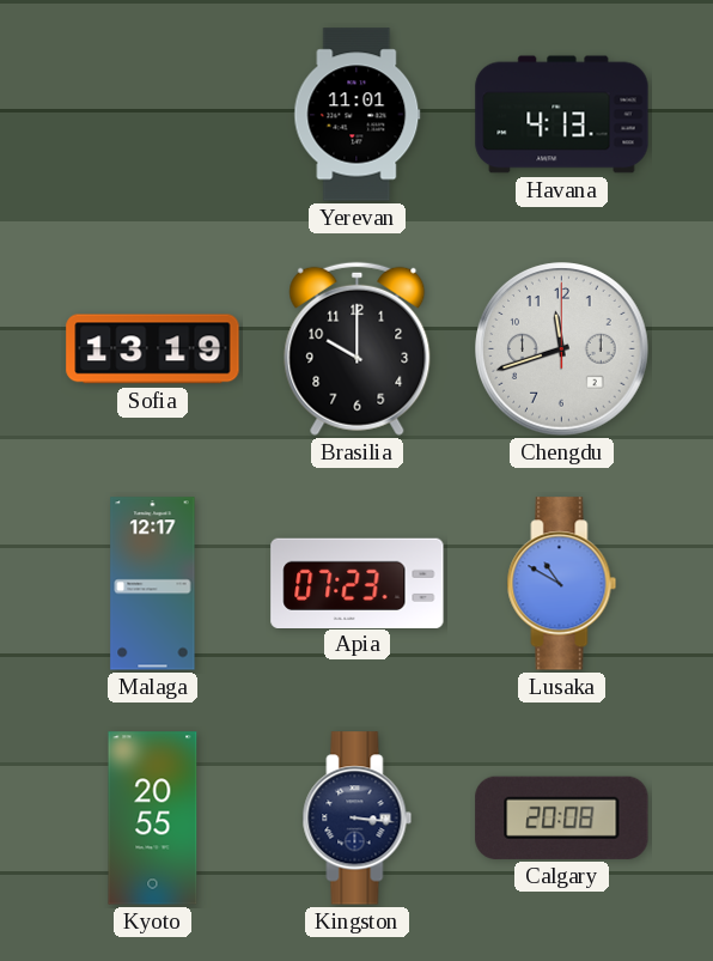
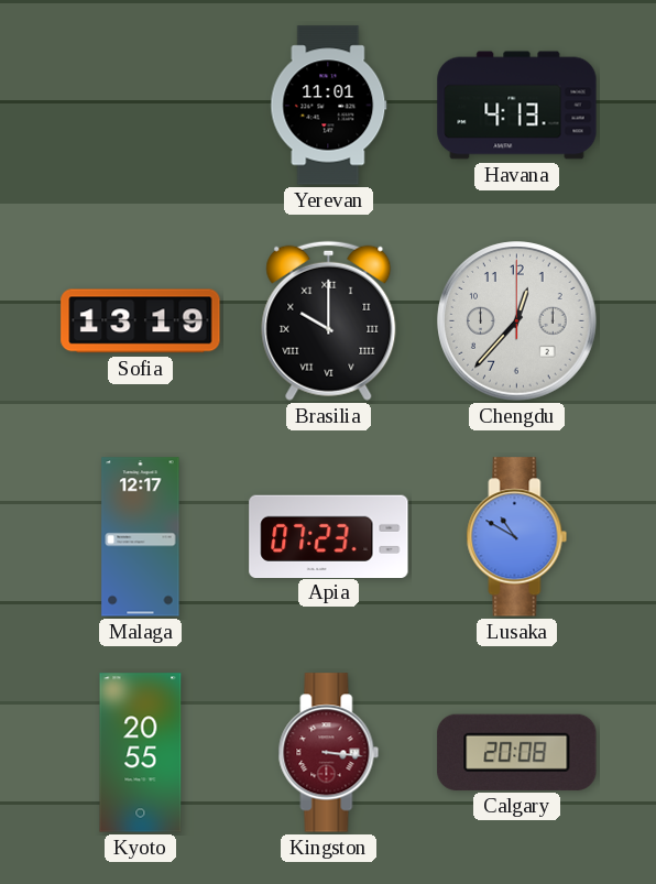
Brasilia numerals: Arabic -> Roman (329, 320)
Chengdu: 11:42 -> 12:37 (517, 321)
Kingston dial: navy -> burgundy (329, 753)
